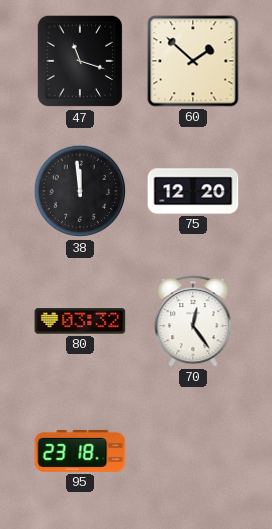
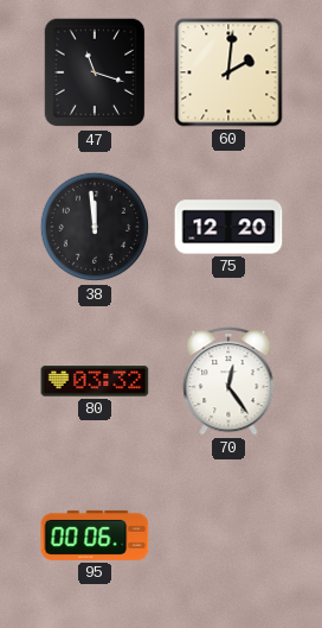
60: 1:52 -> 2:01 (228, 72)
95: 23:18 -> 00:06 (95, 535)
